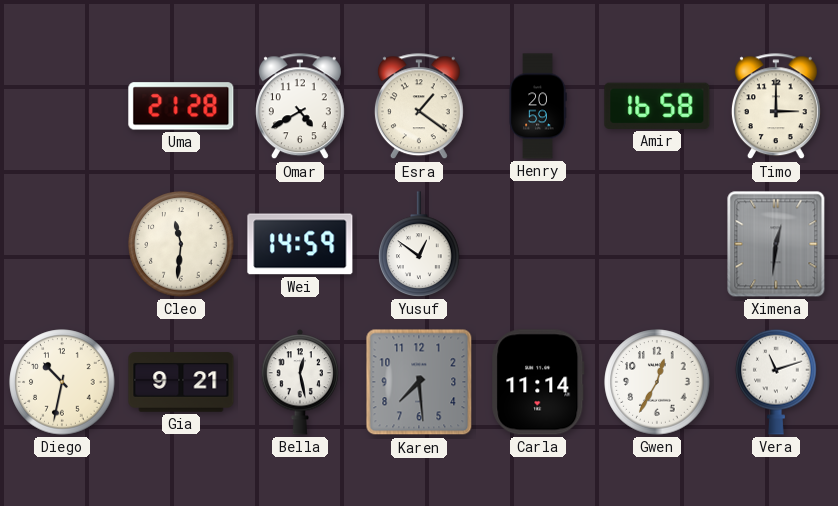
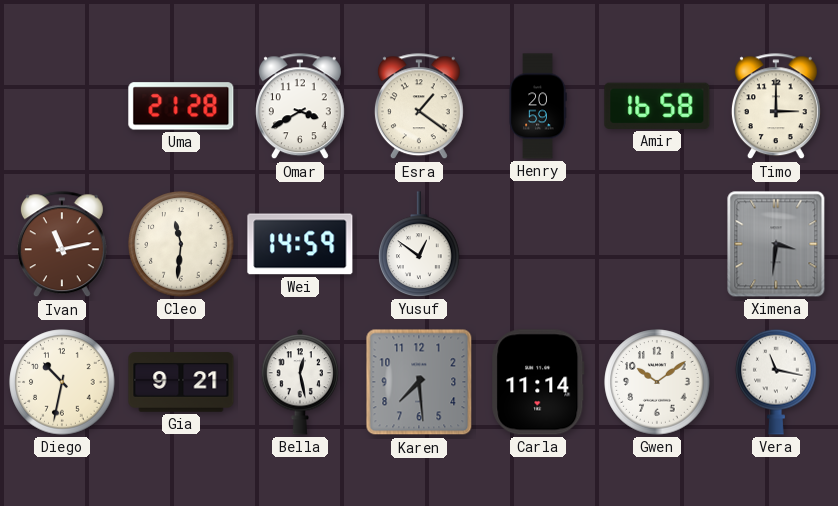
Omar: 4:40 -> 3:40 (300, 107)
Ivan: none -> 11:13 (62, 245)
Ximena: 12:31 -> 3:31 (776, 244)
Gwen: 12:35 -> 10:09 (657, 382)
Vera: 11:12 -> 11:17 (776, 382)
